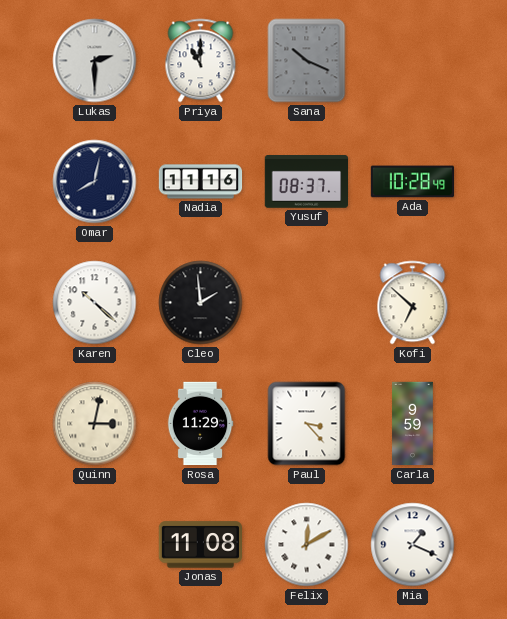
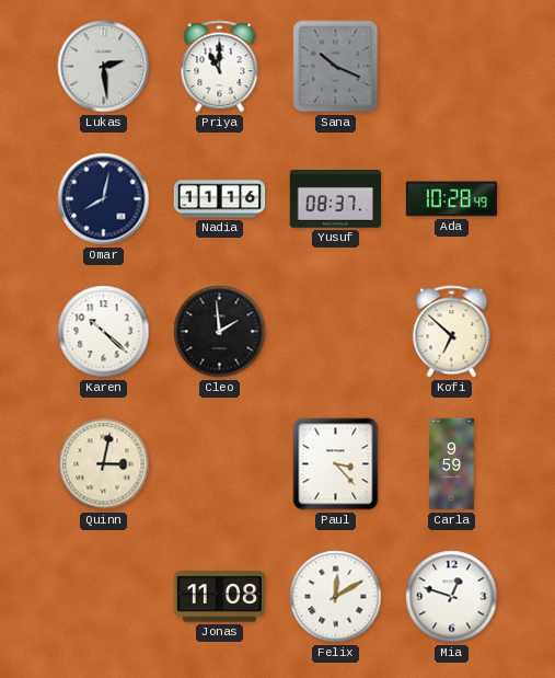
Lukas: 2:30 -> 2:29 (104, 67)
Rosa: 11:29 -> none (200, 424)
Mia: 1:19 -> 12:48 (452, 597)
